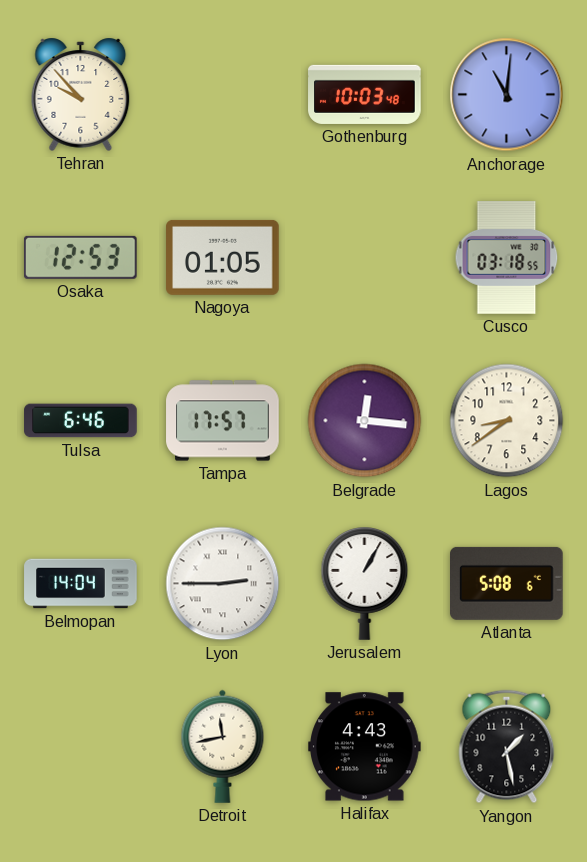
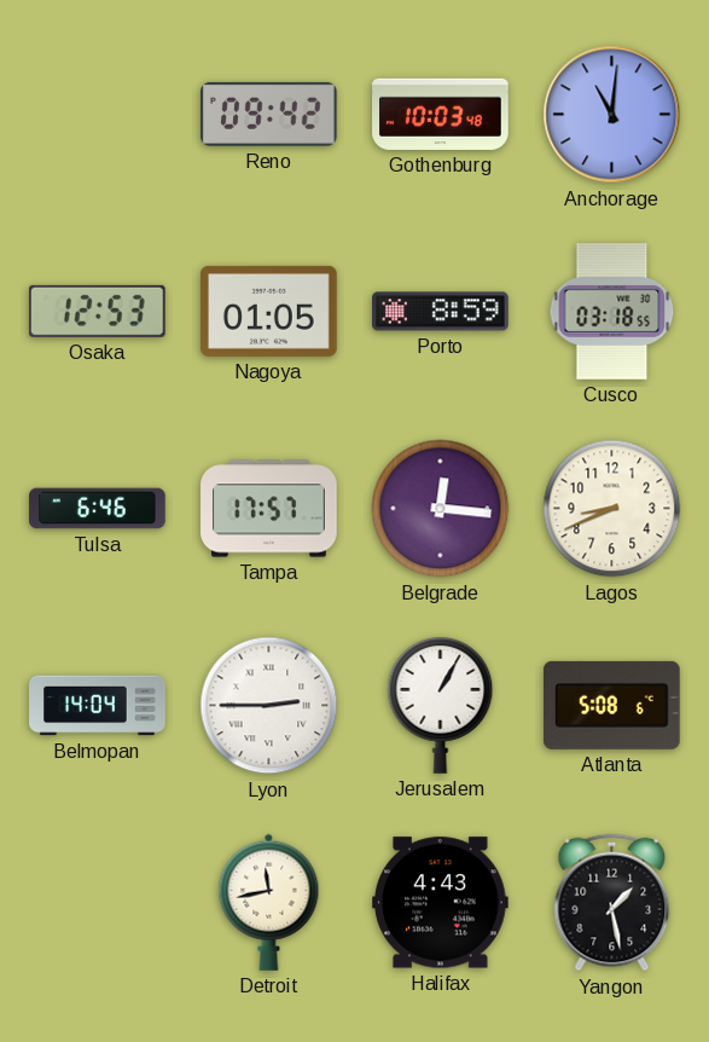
Tehran: 9:53 -> none (81, 94)
Reno: none -> 09:42 (268, 114)
Porto: none -> 8:59 (441, 312)
Lagos: 8:39 -> 8:41 (612, 509)
